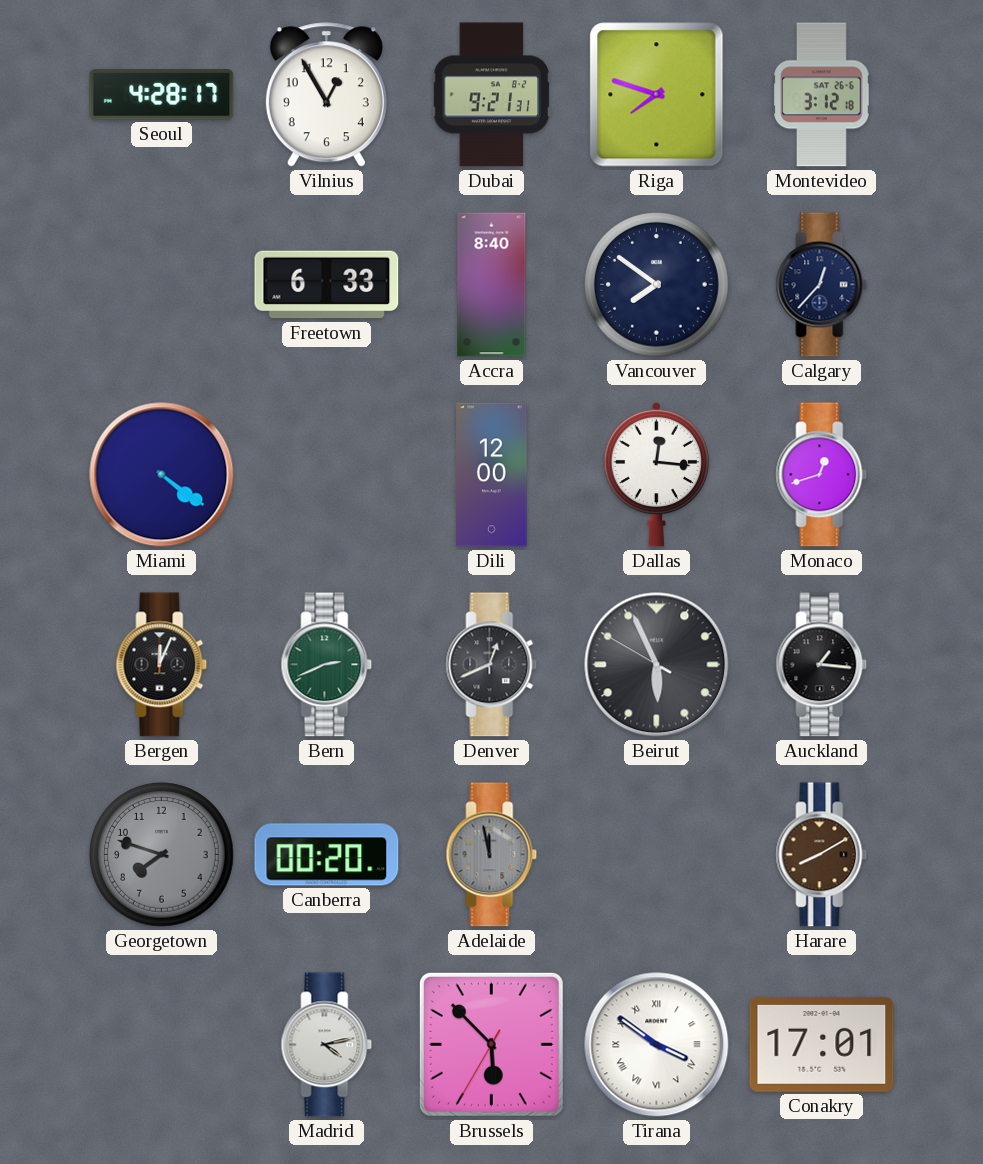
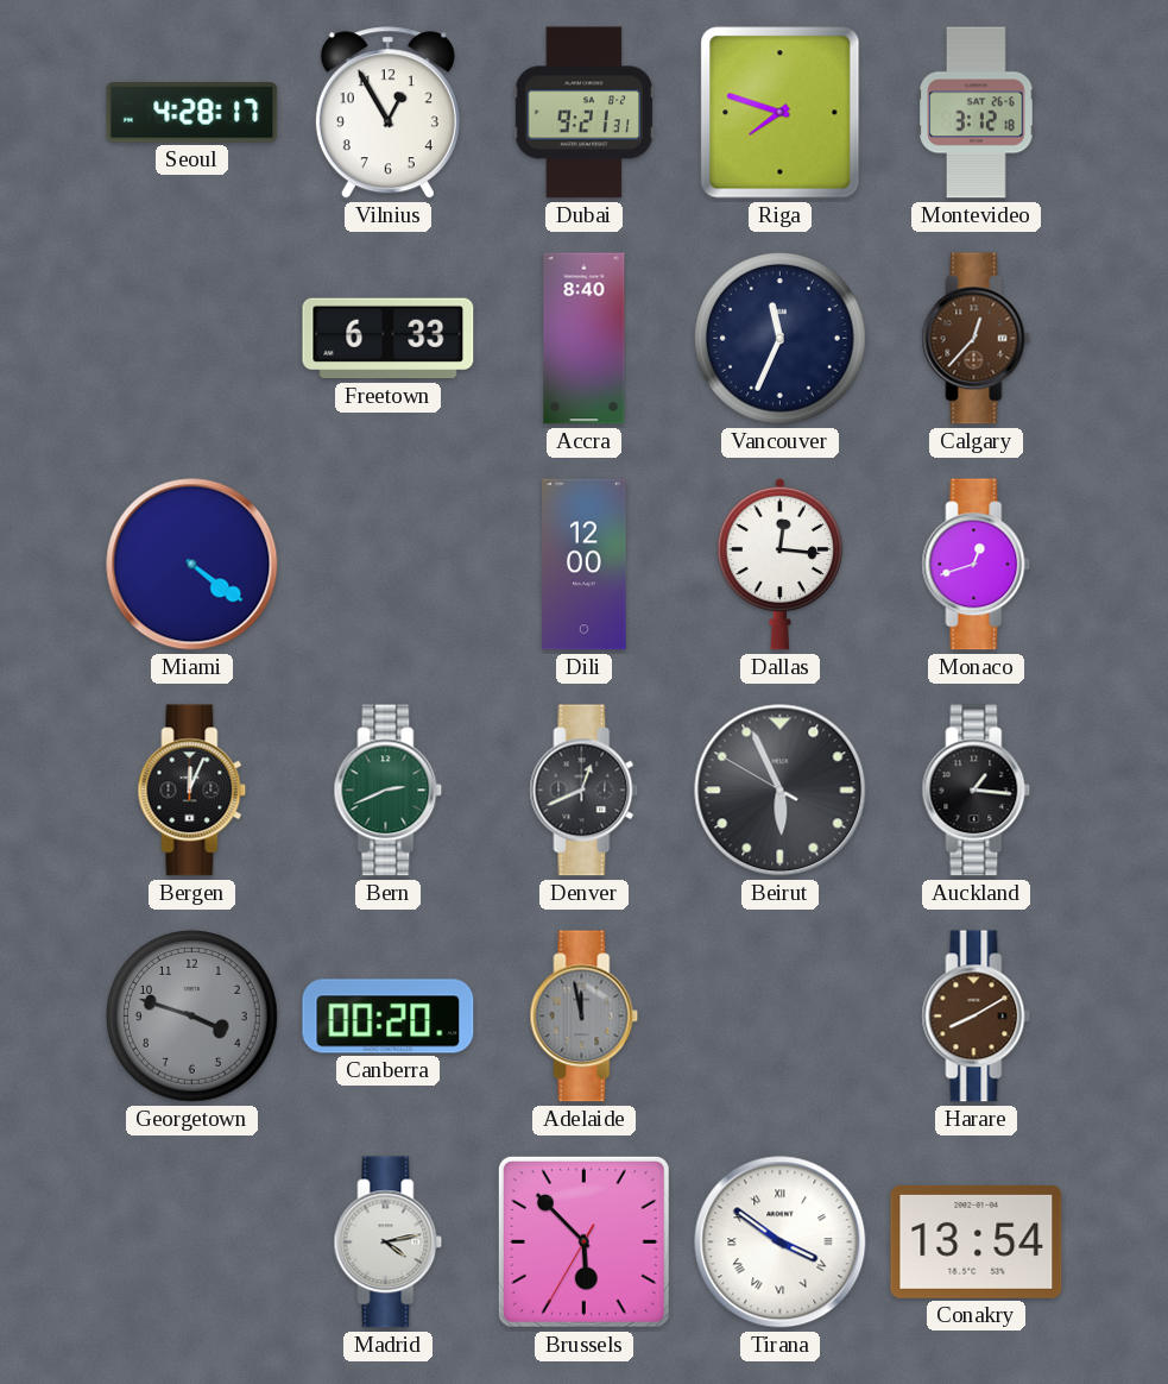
Vancouver: 7:51 -> 11:34 (781, 339)
Calgary dial: navy -> brown (977, 339)
Georgetown: 7:48 -> 3:48 (192, 1017)
Conakry: 17:01 -> 13:54 (977, 1241)
